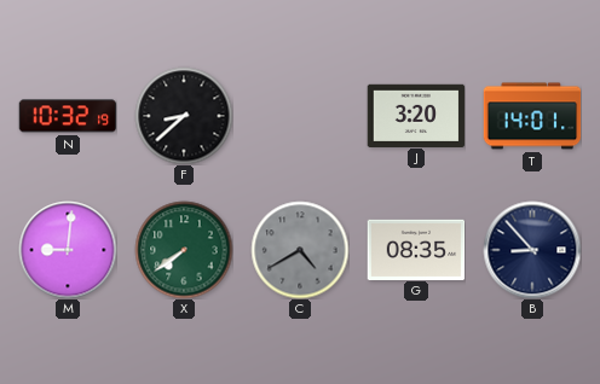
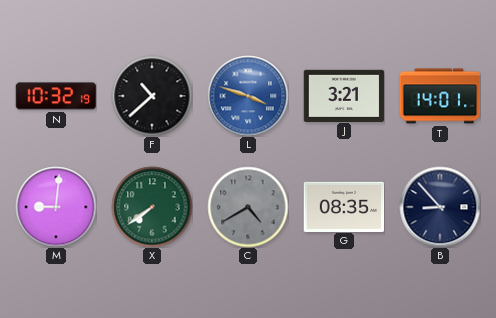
F: 8:38 -> 10:38 (152, 96)
L: none -> 3:48 (248, 96)
J: 3:20 -> 3:21 (344, 95)
